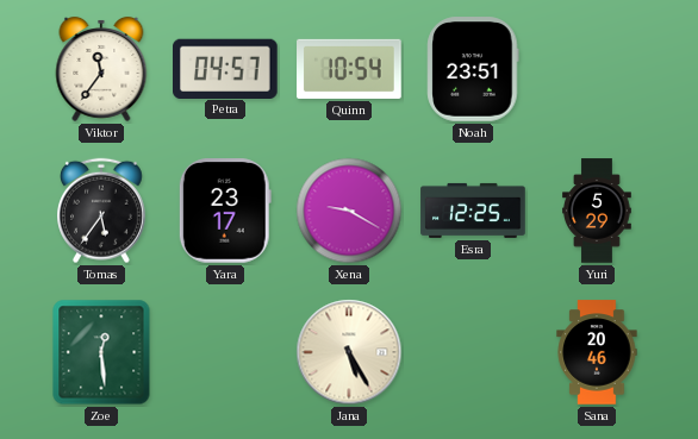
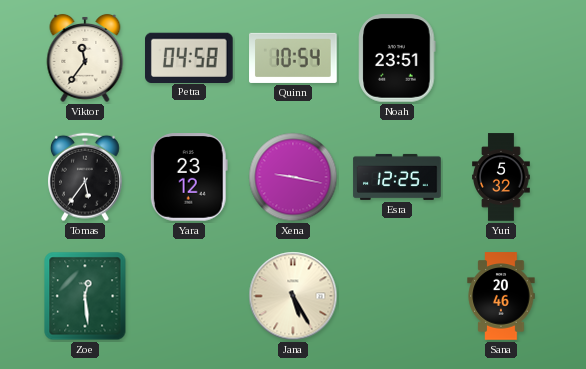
Petra: 04:57 -> 04:58 (190, 57)
Yara: 23:17 -> 23:12 (189, 177)
Xena: 9:20 -> 9:17 (293, 177)
Yuri: 5:29 -> 5:32 (502, 177)
